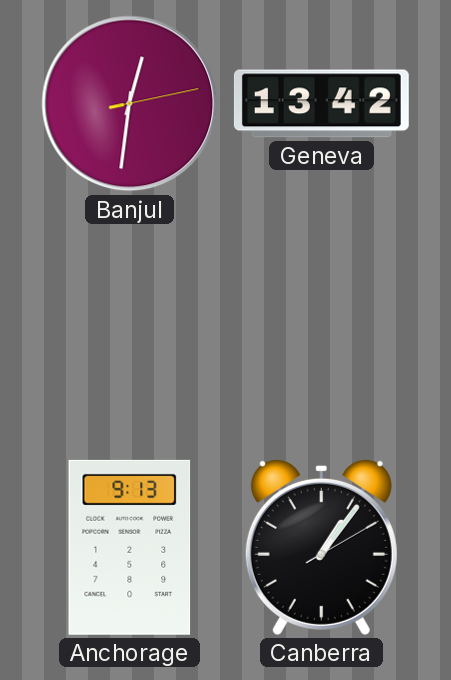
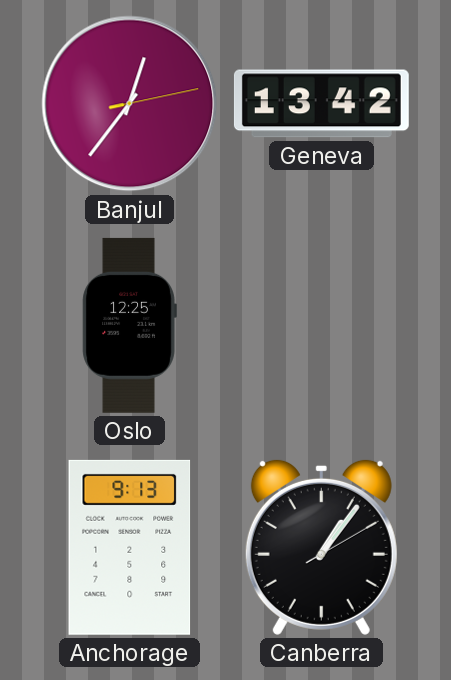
Banjul: 12:31 -> 12:36 (130, 104)
Oslo: none -> 12:25 (129, 325)
